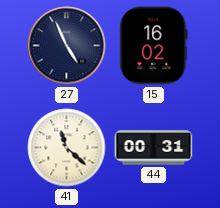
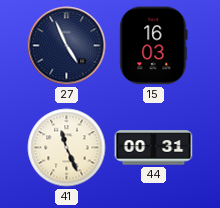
15: 16:02 -> 16:03 (154, 46)
41: 11:22 -> 11:26 (67, 148)
